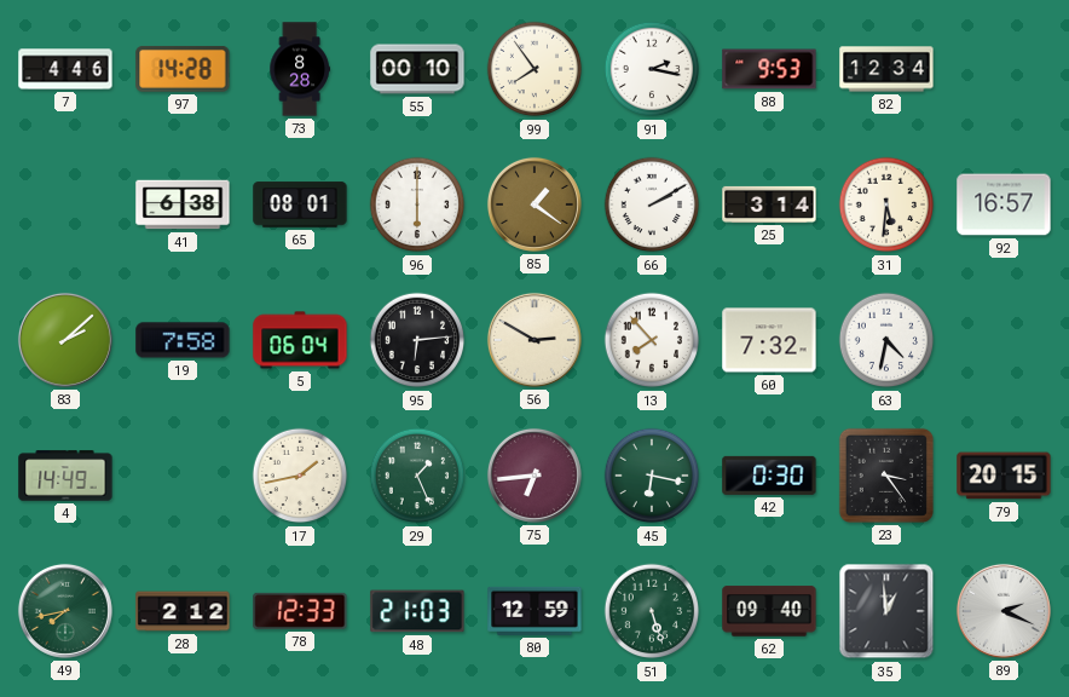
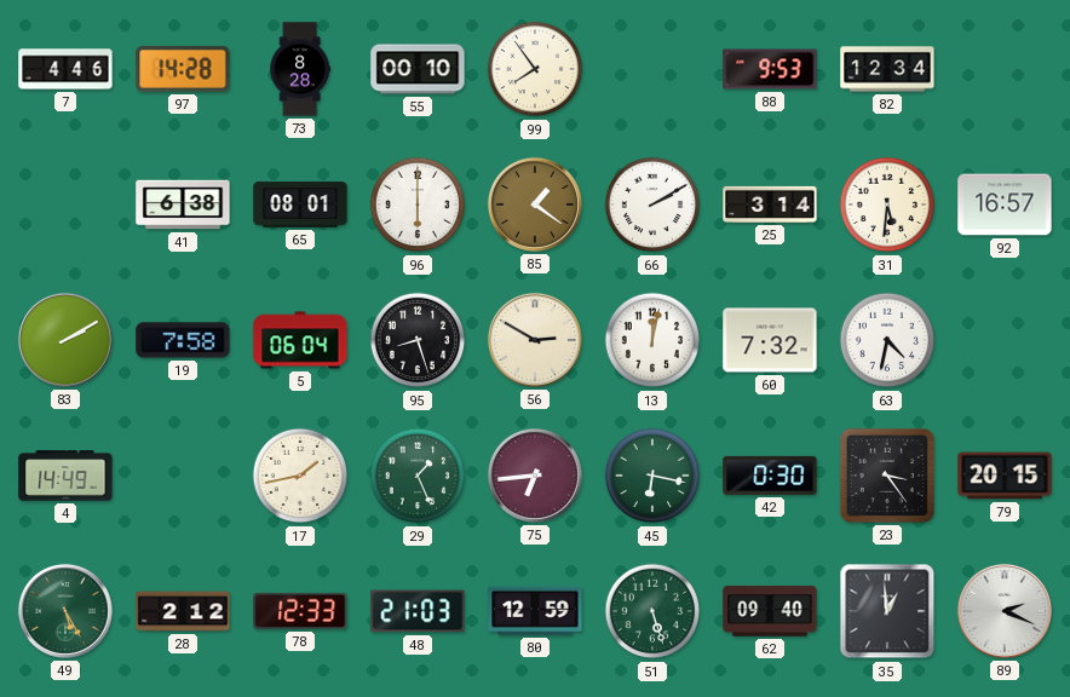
91: 2:17 -> none (652, 69)
83: 2:08 -> 2:10 (65, 340)
95: 6:14 -> 8:27 (418, 340)
13: 7:53 -> 12:02 (652, 340)
49: 7:43 -> 5:25 (65, 611)
